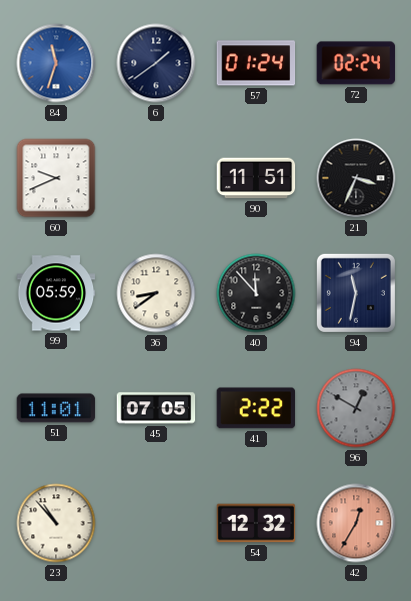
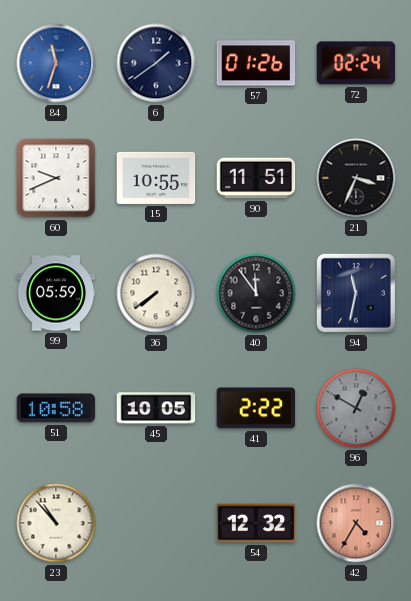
57: 01:24 -> 01:26 (256, 63)
15: none -> 10:55 (156, 178)
36: 8:39 -> 7:39 (156, 293)
40: 11:53 -> 11:54 (256, 293)
51: 11:01 -> 10:58 (56, 408)
45: 07:05 -> 10:05 (156, 408)
42: 12:35 -> 4:35 (356, 523)
